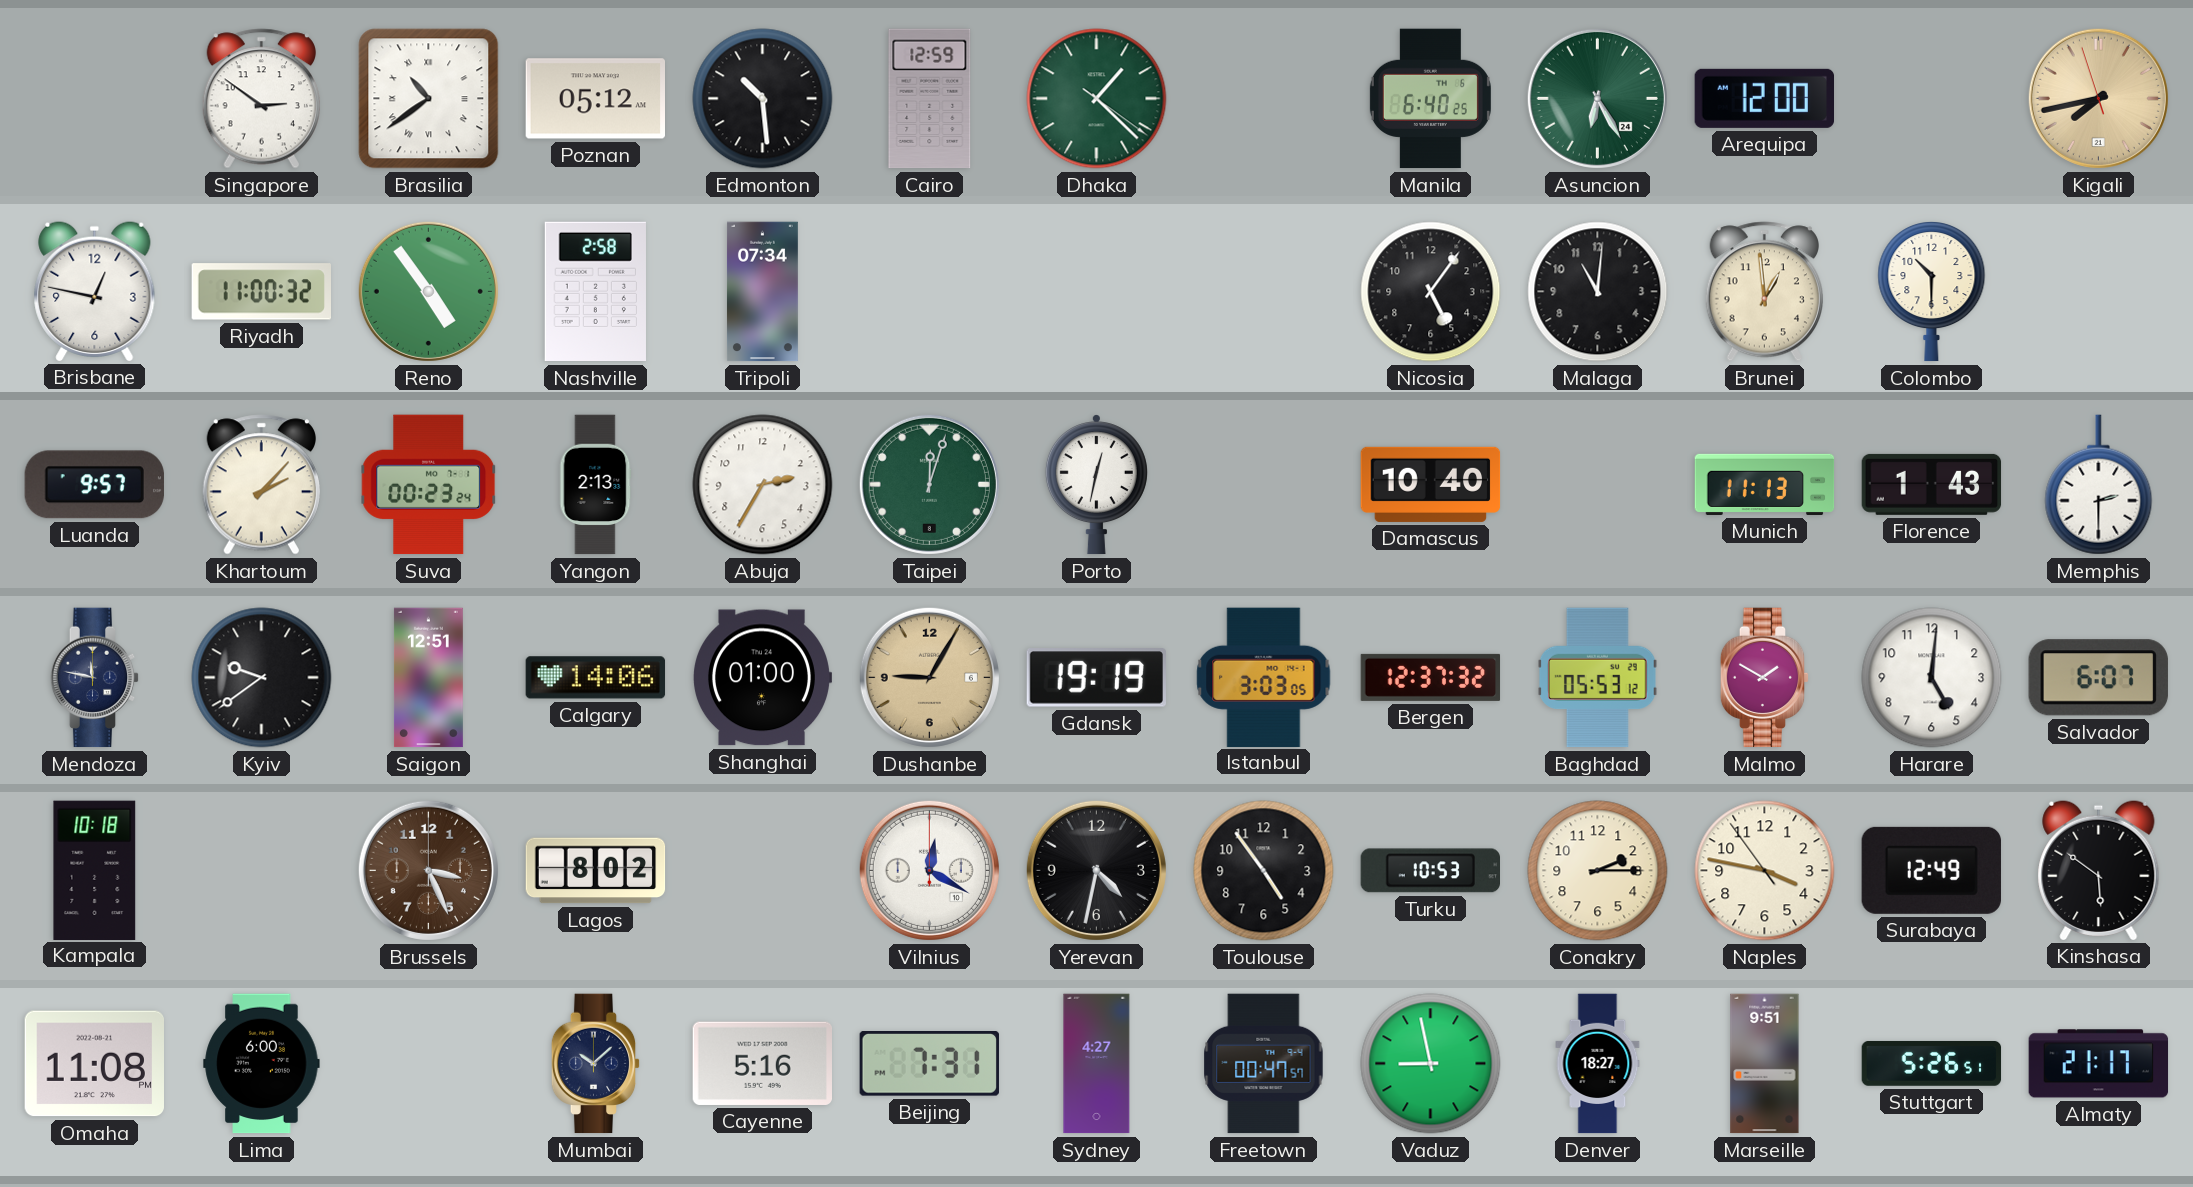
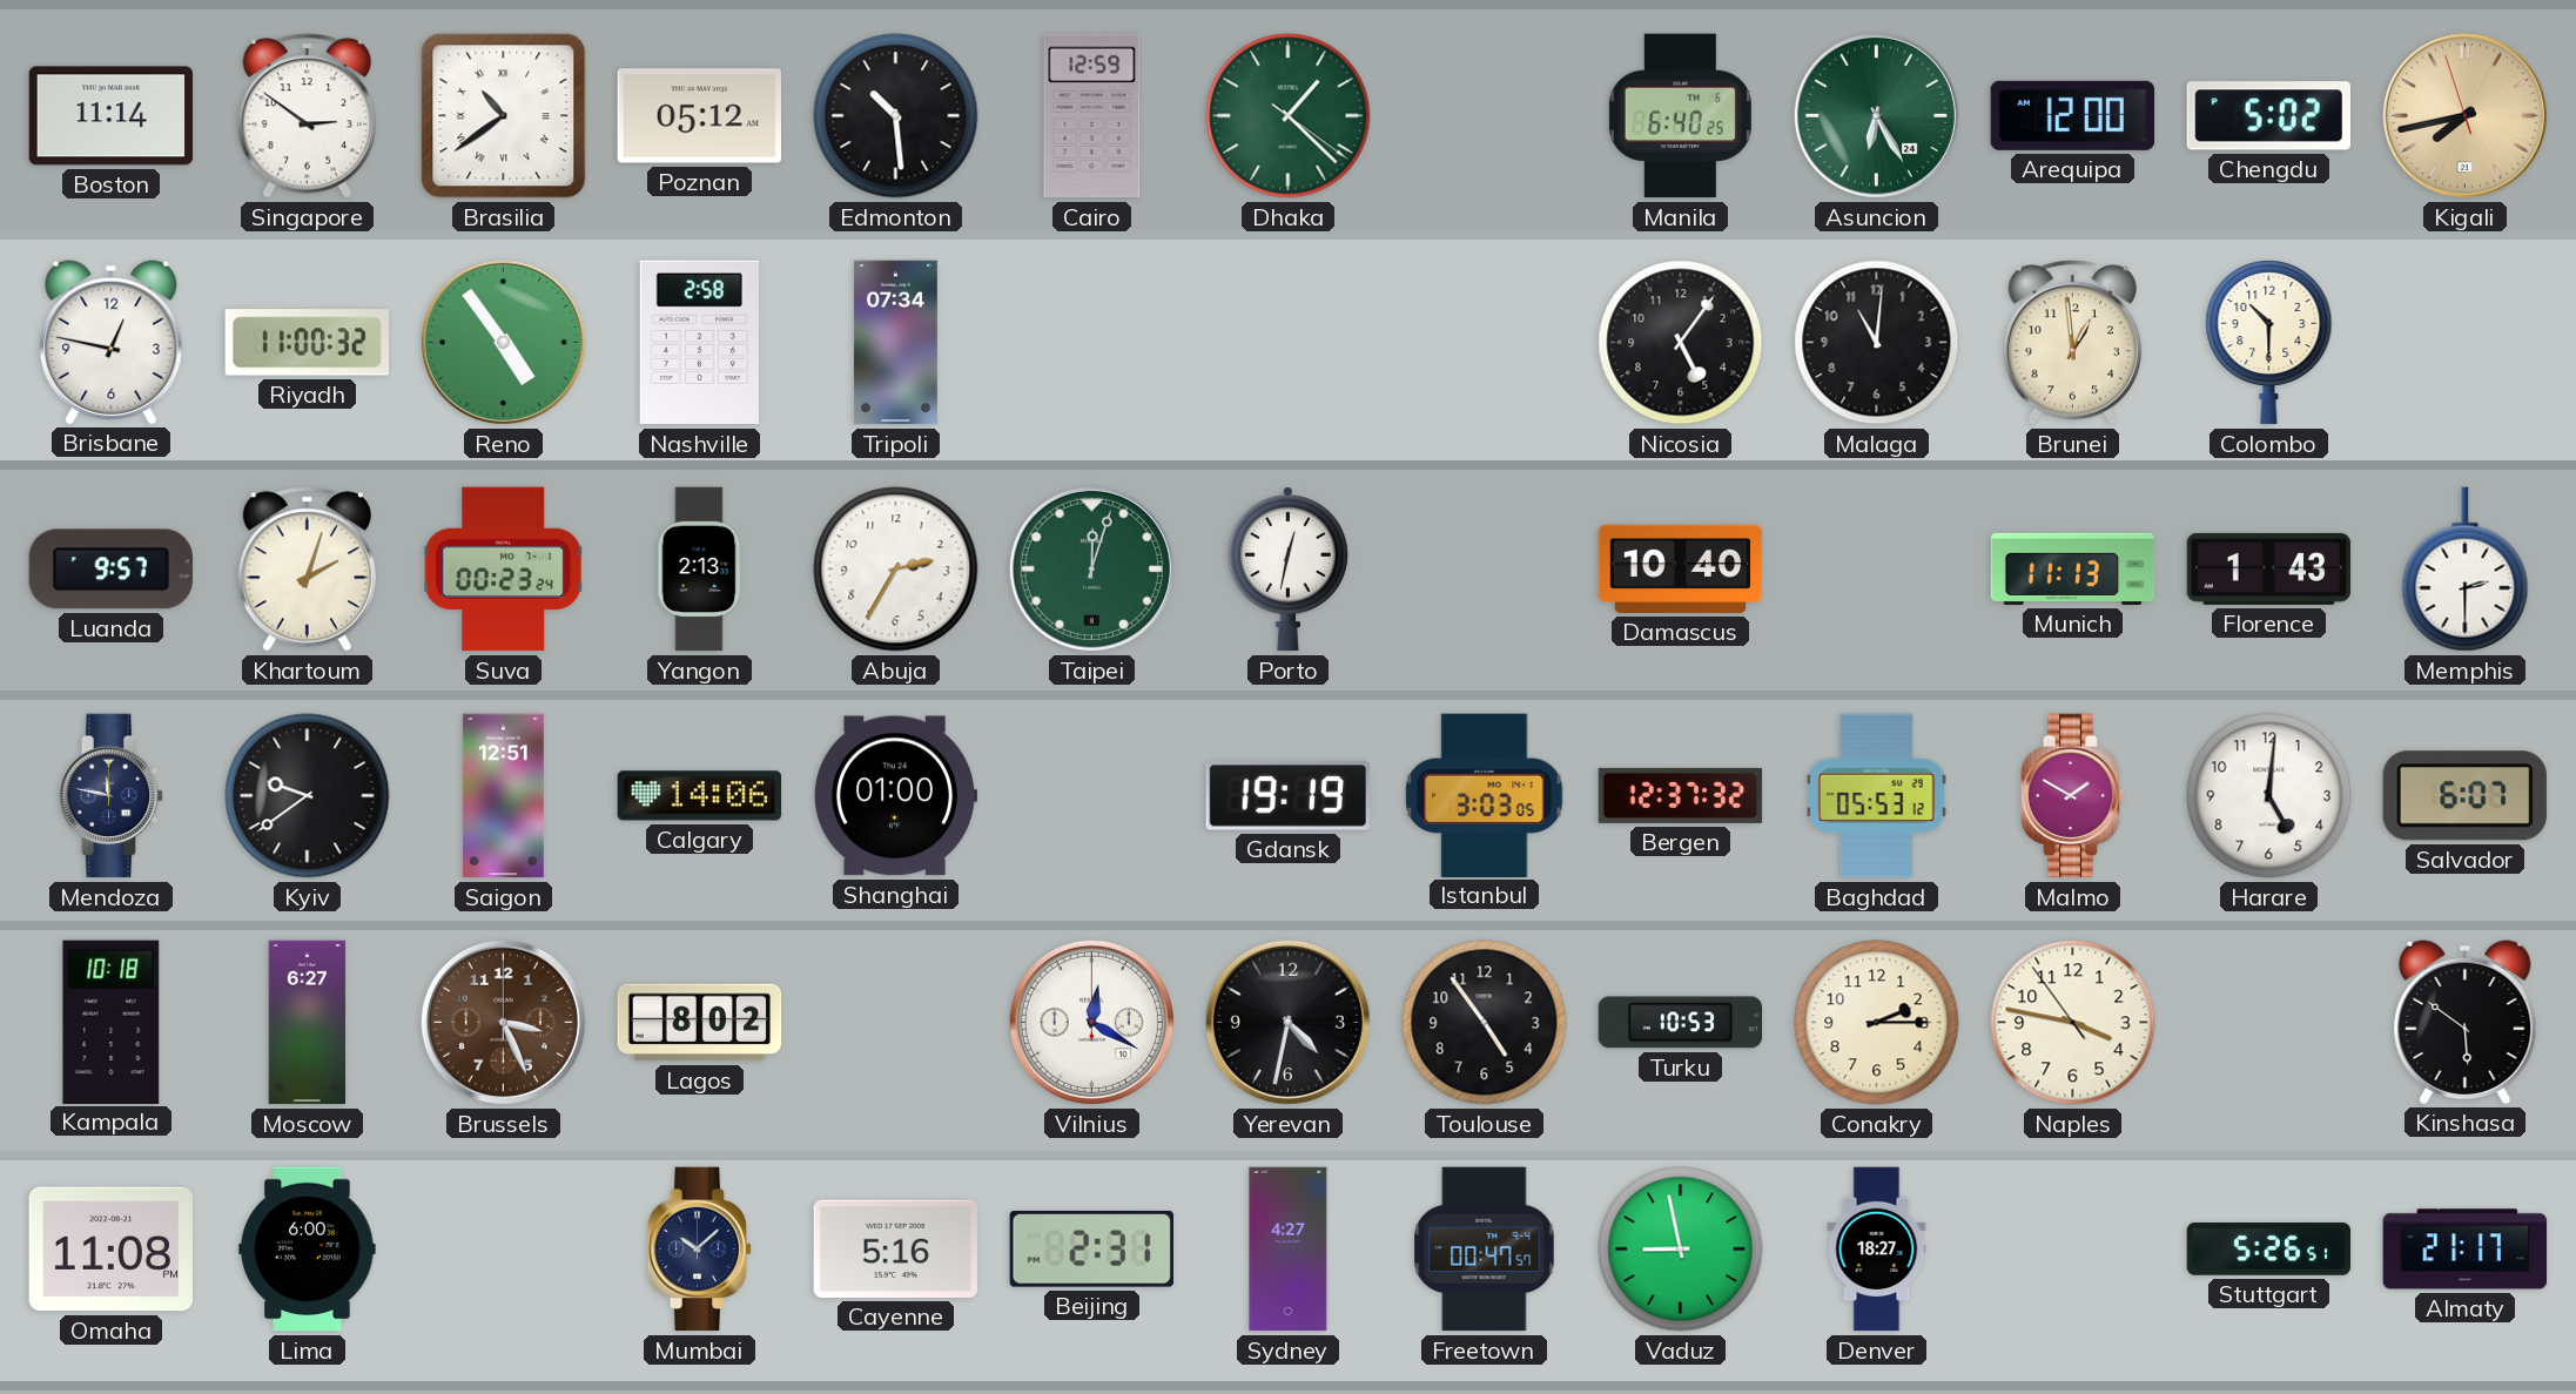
Boston: none -> 11:14 (112, 116)
Chengdu: none -> 5:02 (2268, 116)
Khartoum: 2:07 -> 2:03 (307, 570)
Dushanbe: 9:05 -> none (929, 677)
Moscow: none -> 6:27 (308, 1023)
Surabaya: 12:49 -> none (1931, 870)
Beijing: 7:31 -> 2:31 (1091, 1250)
Marseille: 9:51 -> none (1765, 1064)
